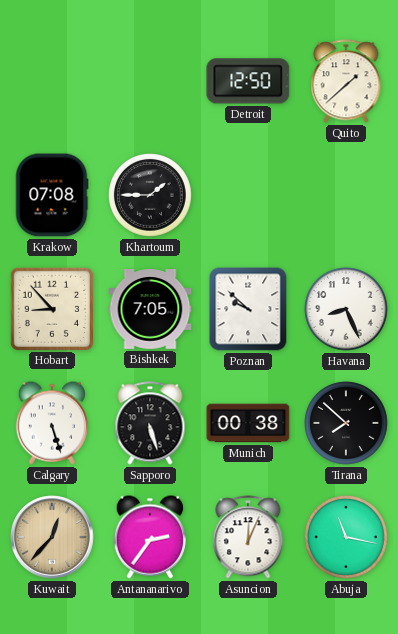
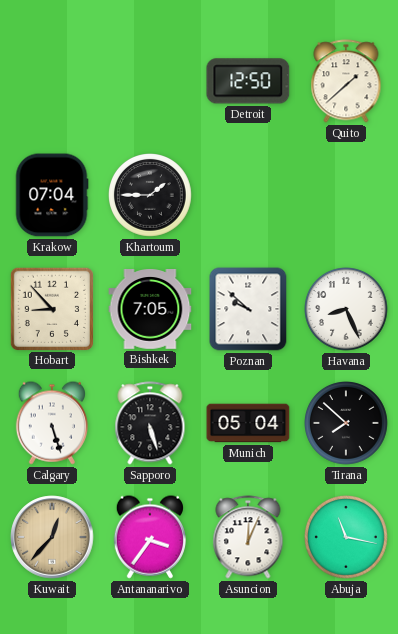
Krakow: 07:08 -> 07:04 (52, 195)
Munich: 00:38 -> 05:04 (248, 423)
Antananarivo: 2:36 -> 3:36 (149, 537)
